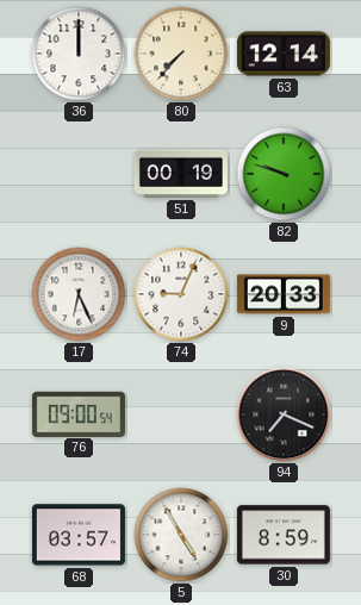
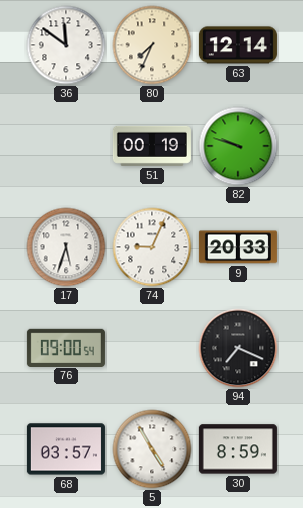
36: 12:00 -> 11:51 (66, 45)
80: 7:37 -> 7:34 (152, 45)
17: 6:26 -> 5:33 (66, 247)
